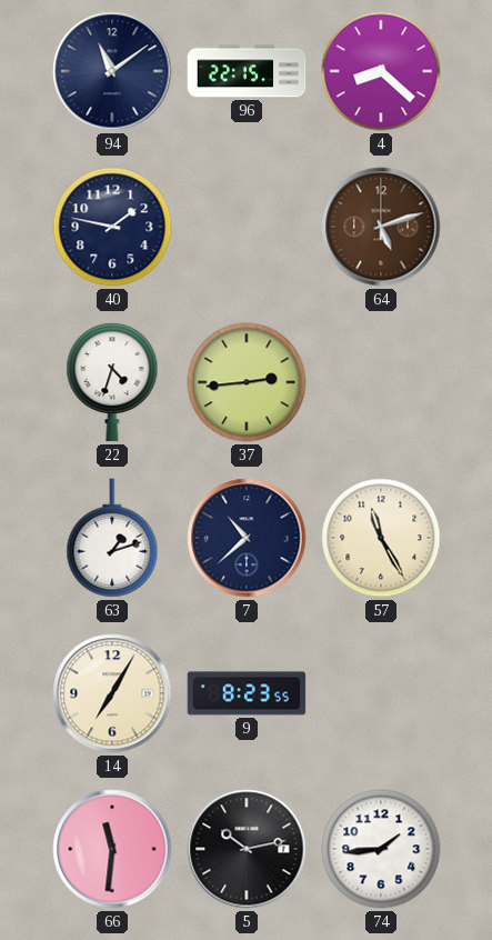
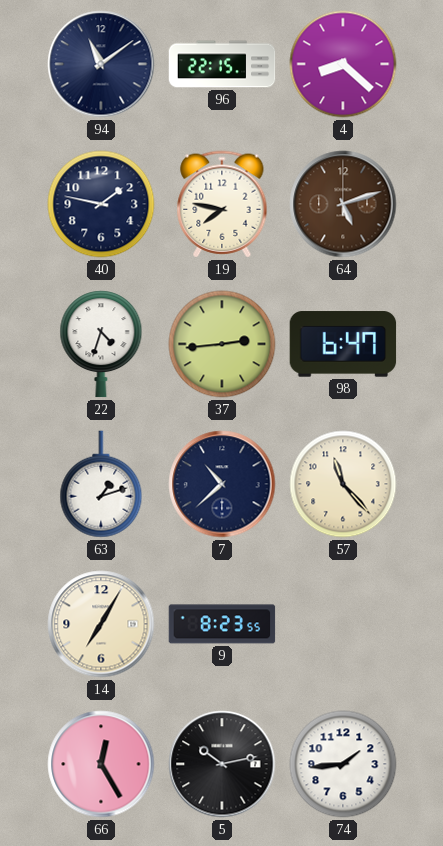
19: none -> 7:47 (222, 204)
98: none -> 6:47 (343, 344)
57: 11:25 -> 11:23 (343, 484)
66: 11:31 -> 12:25 (101, 764)
